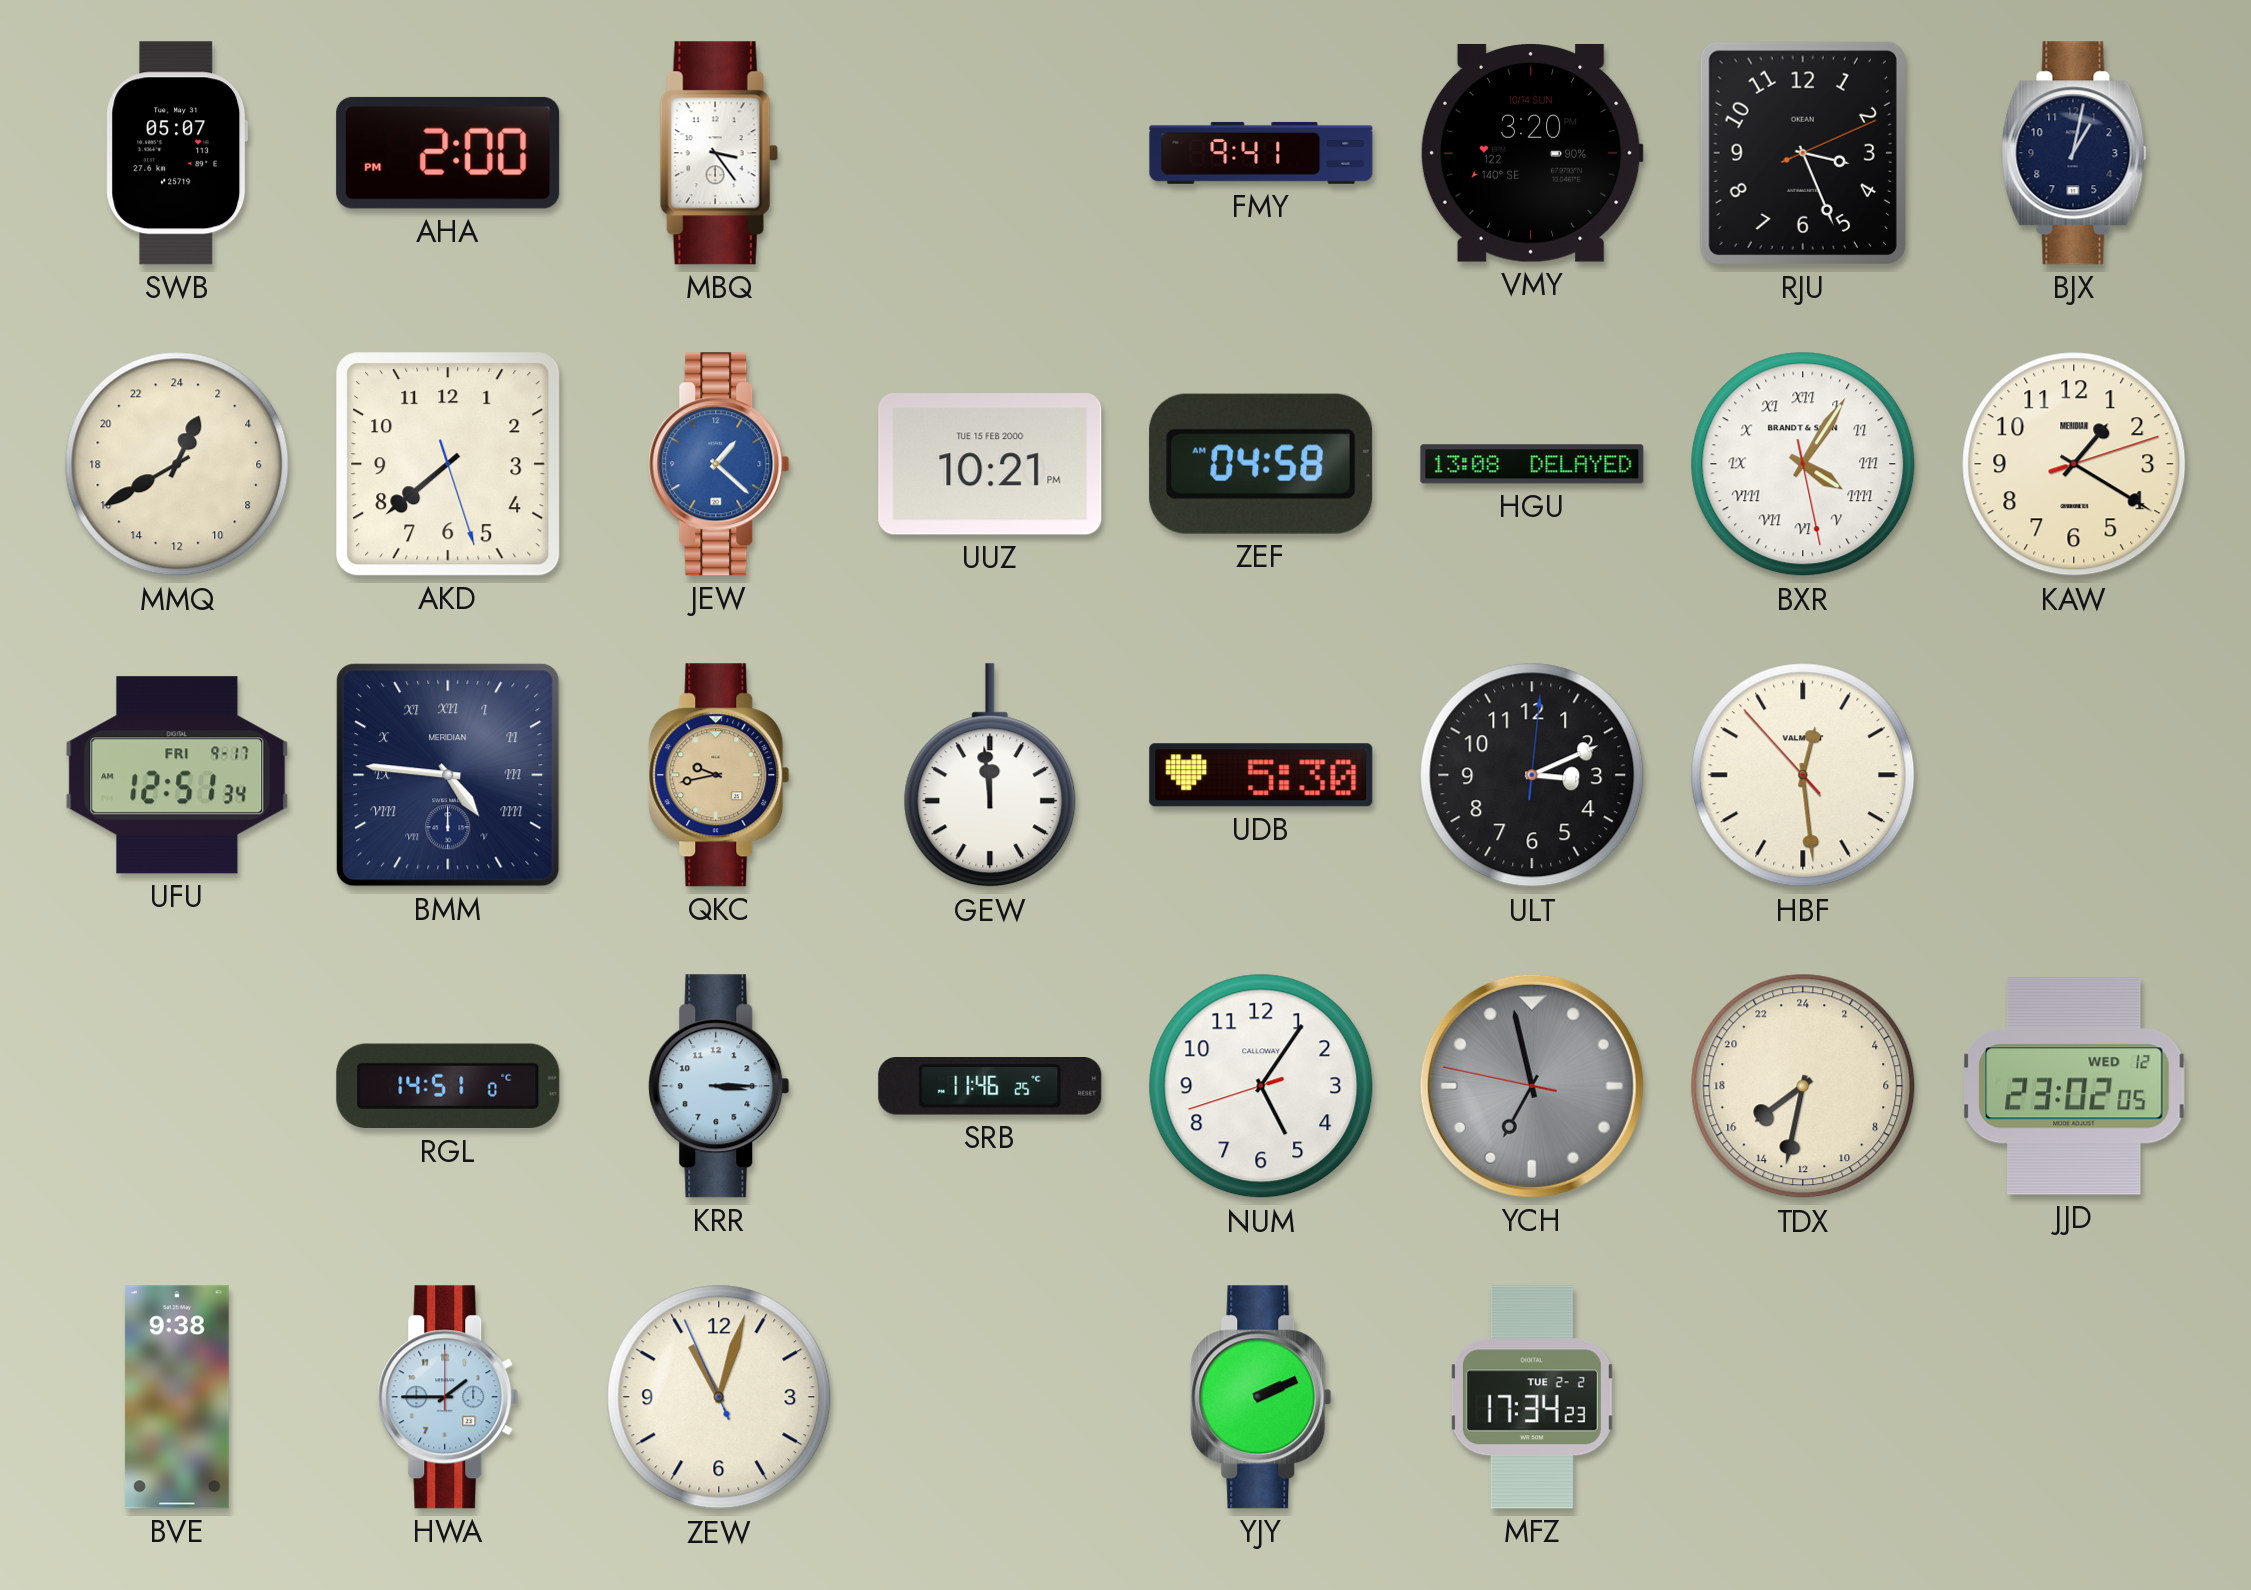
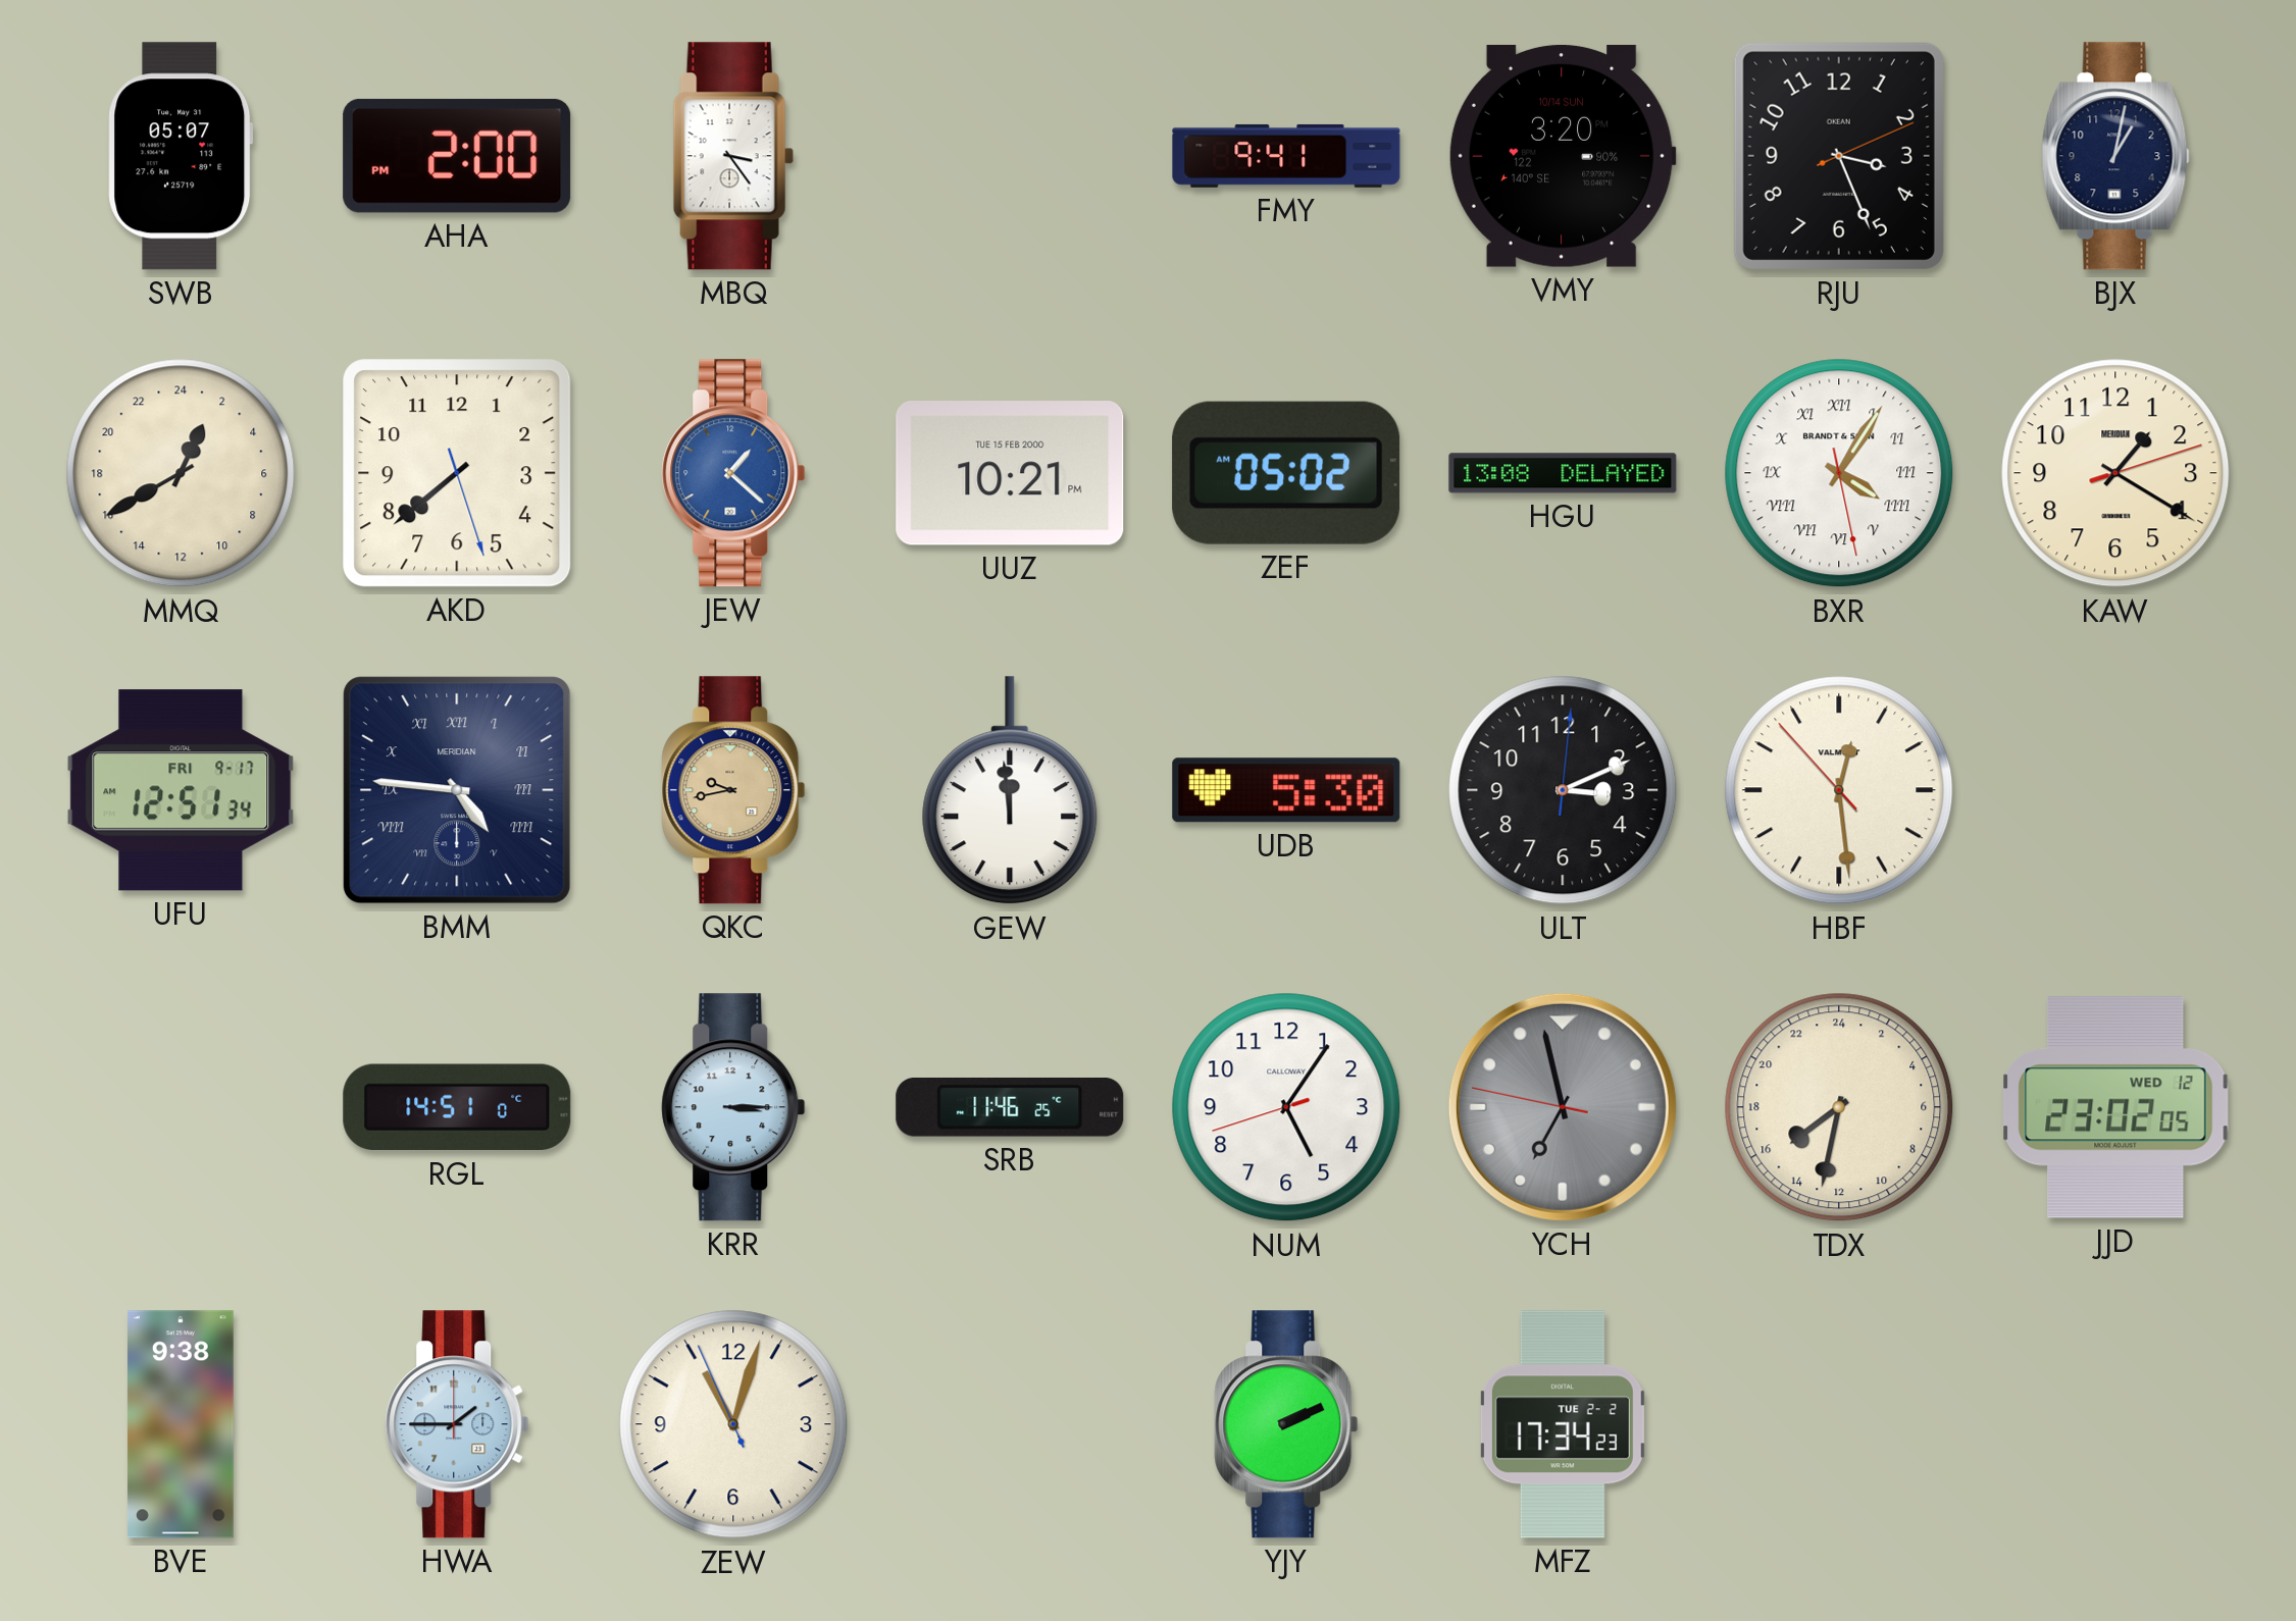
ZEF: 04:58 -> 05:02 (1286, 473)
